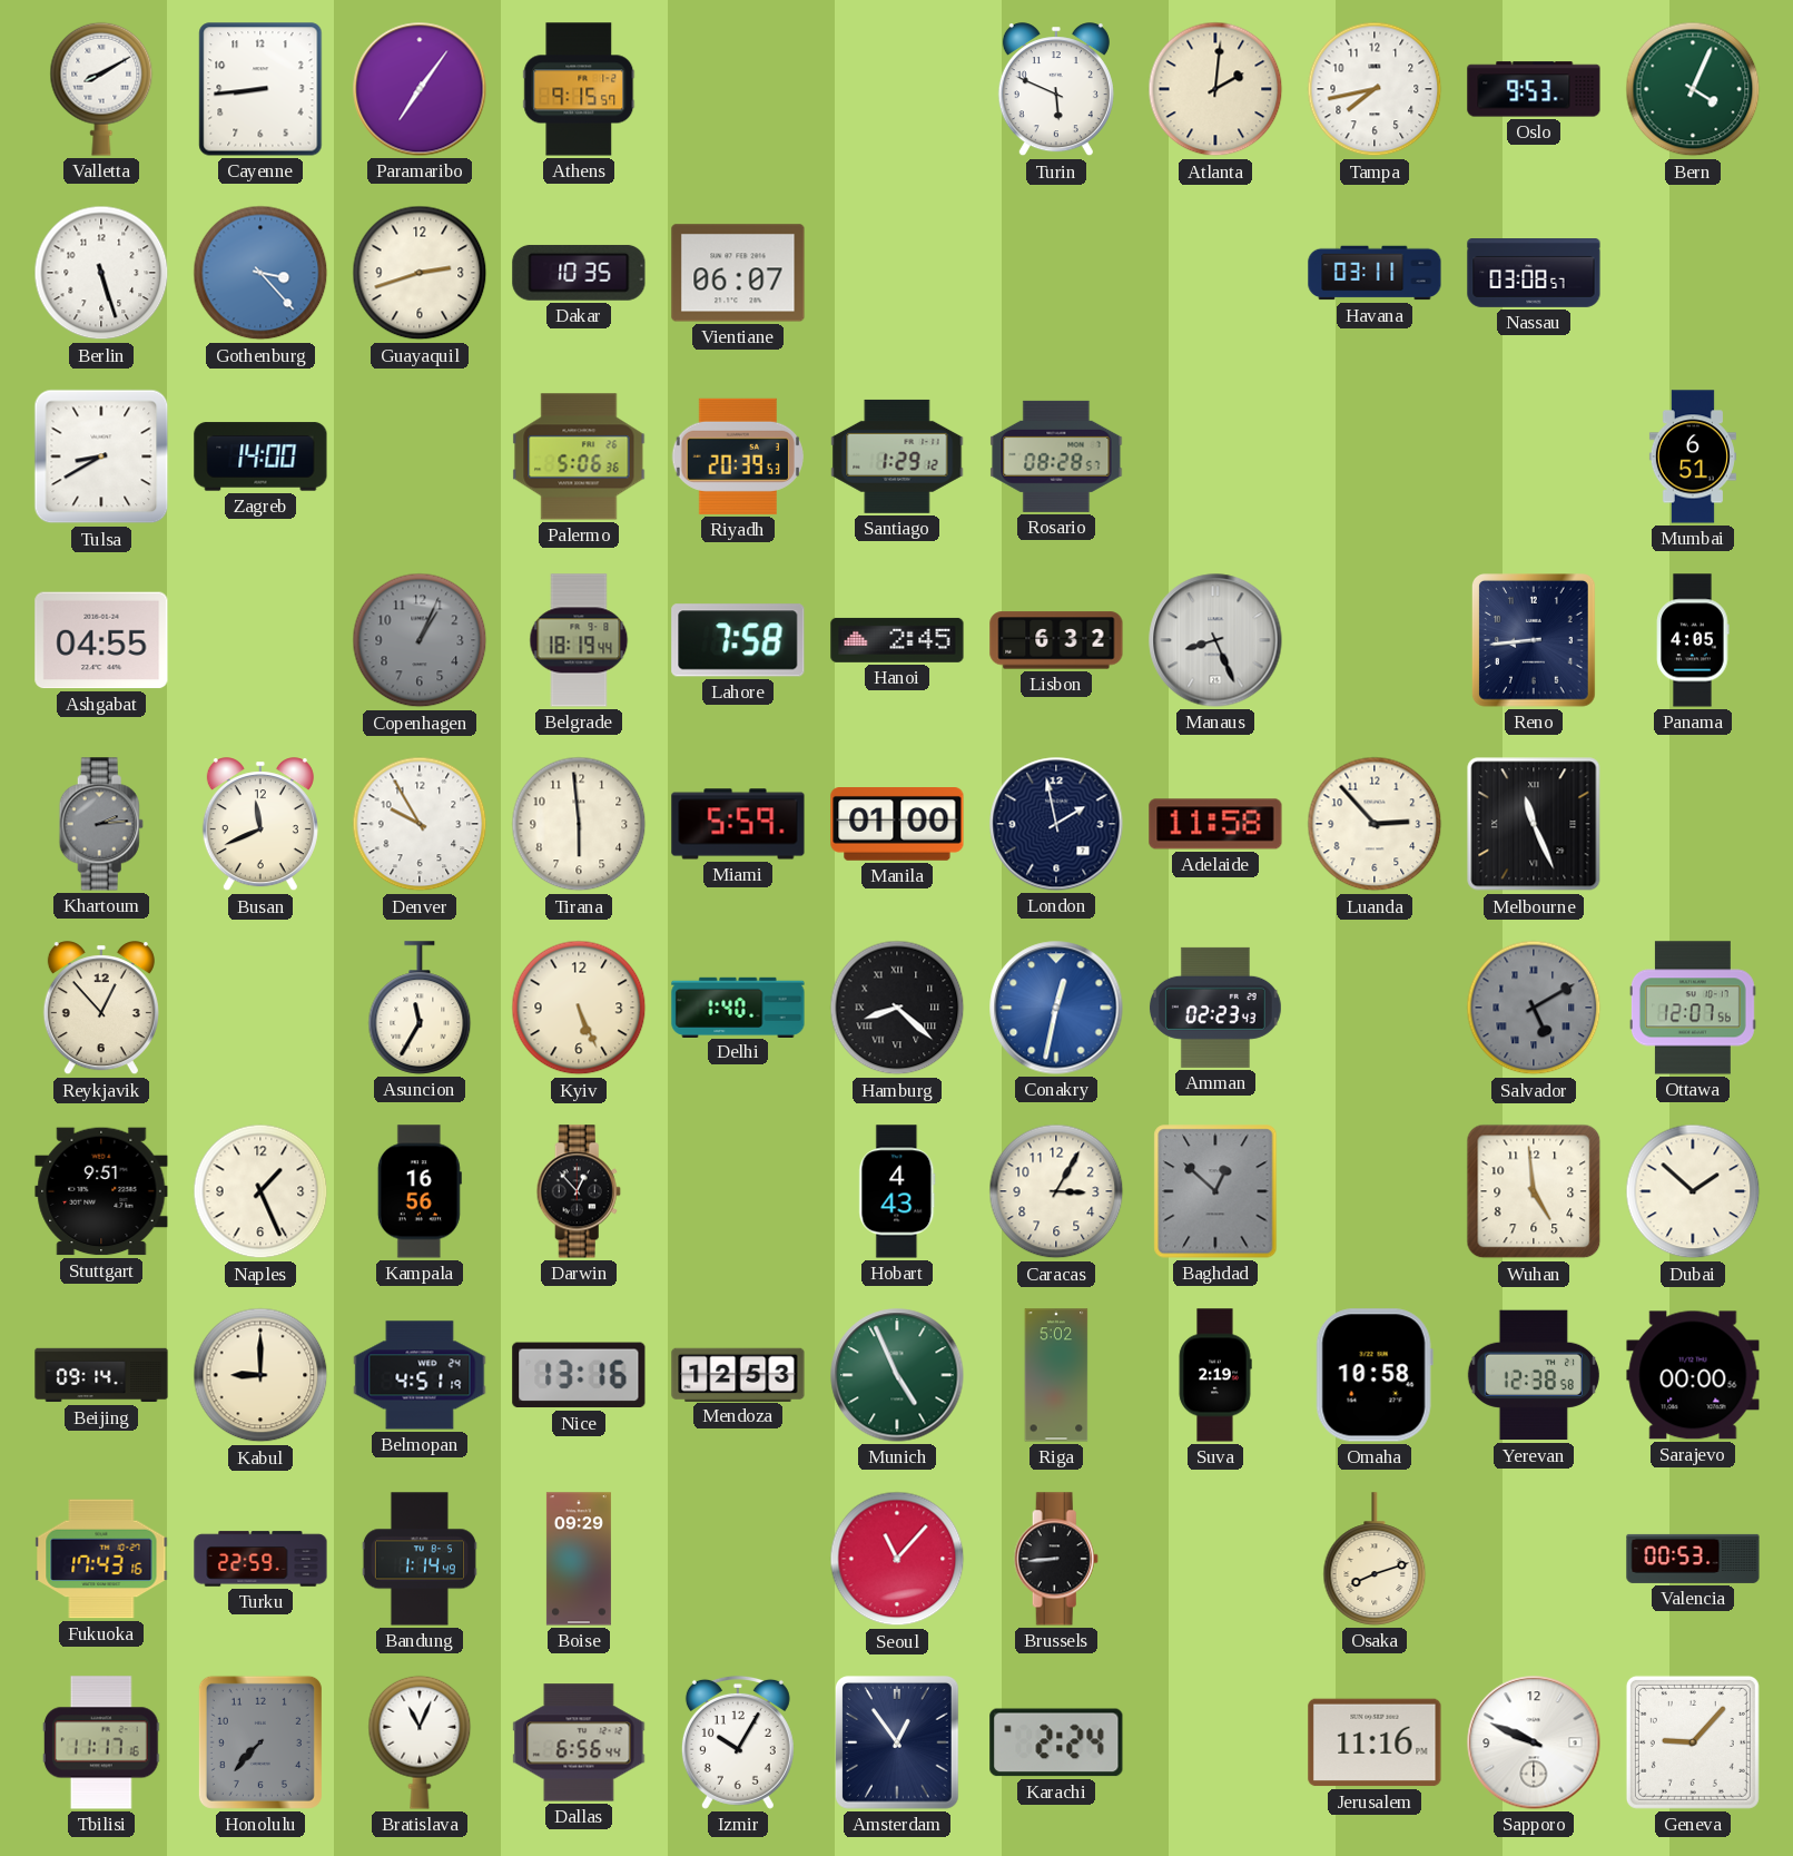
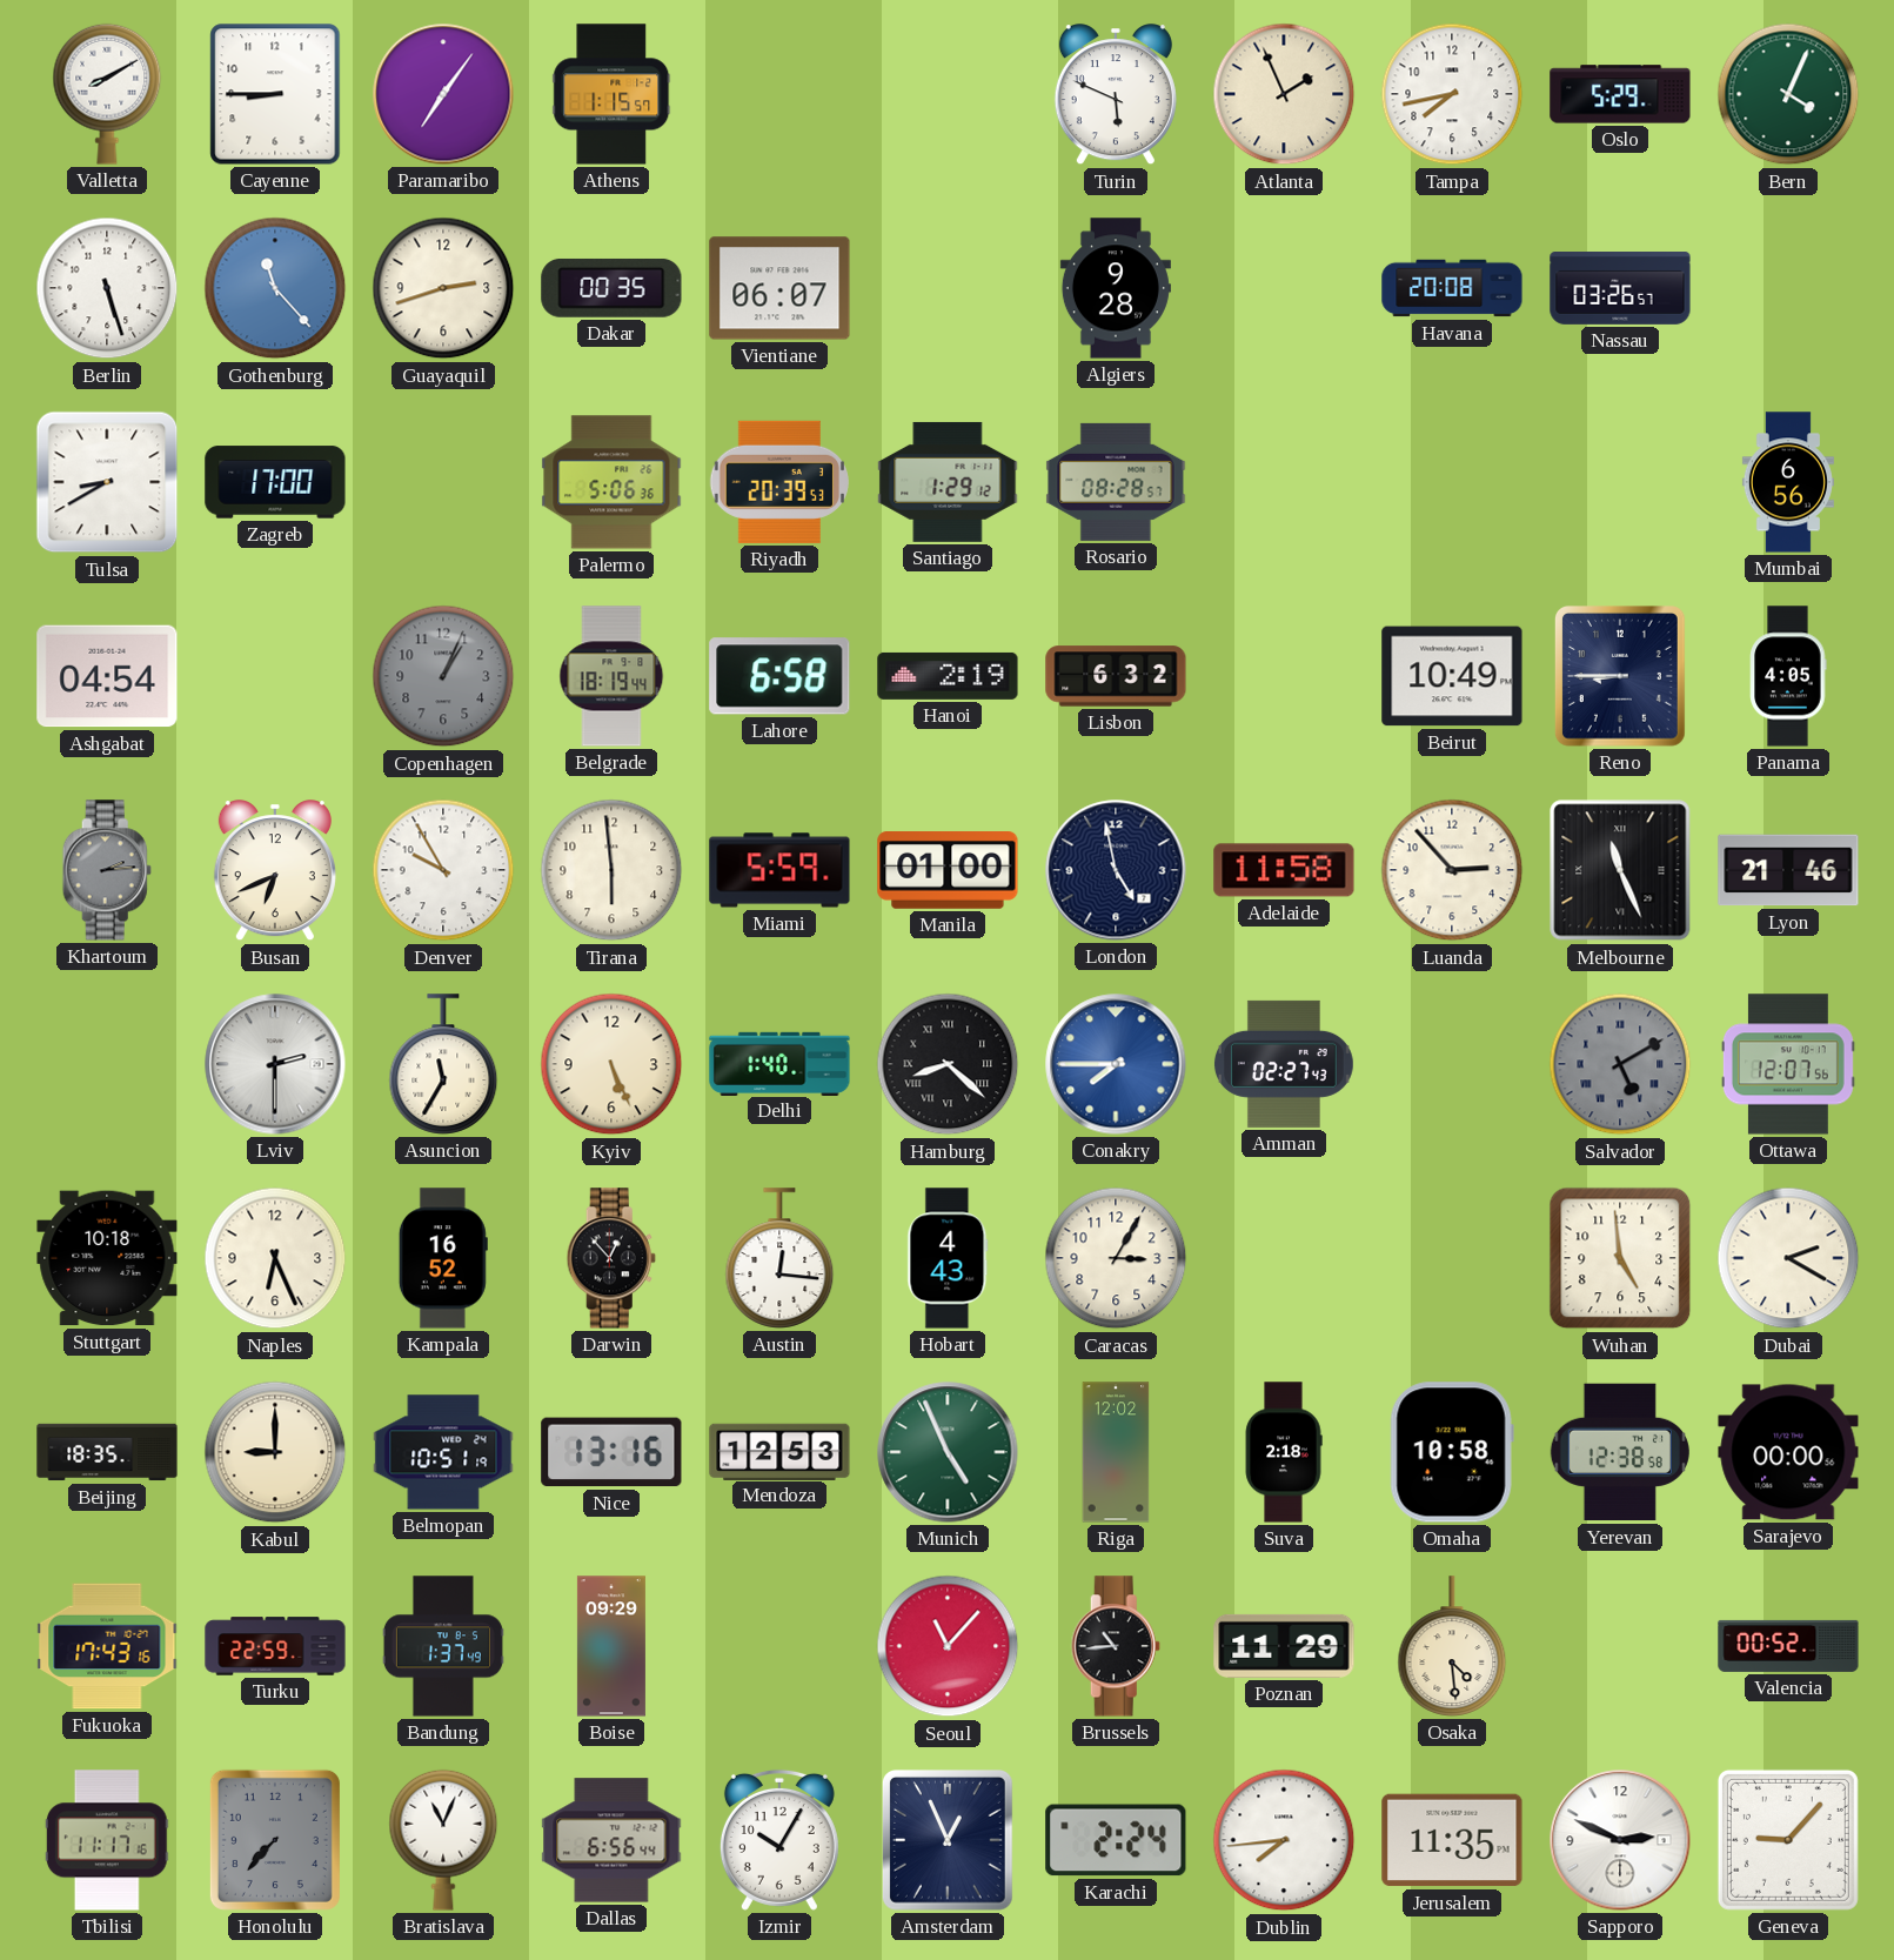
Cayenne: 8:44 -> 8:45 (275, 94)
Athens: 9:15 -> 1:15 (611, 94)
Atlanta: 2:01 -> 1:56 (1284, 94)
Oslo: 9:53 -> 5:29 (1620, 94)
Gothenburg: 3:23 -> 11:23 (275, 288)
Dakar: 10:35 -> 00:35 (611, 288)
Algiers: none -> 9:28 (1116, 288)
Havana: 03:11 -> 20:08 (1452, 288)
Nassau: 03:08 -> 03:26 (1620, 289)
Zagreb: 14:00 -> 17:00 (275, 482)
Mumbai: 6:51 -> 6:56 (1788, 482)
Ashgabat: 04:55 -> 04:54 (107, 676)
Lahore: 7:58 -> 6:58 (779, 676)
Hanoi: 2:45 -> 2:19 (948, 676)
Manaus: 8:26 -> none (1215, 640)
Beirut: none -> 10:49 (1452, 676)
Reno: 8:44 -> 8:45 (1621, 677)
Busan: 11:41 -> 6:41 (275, 871)
London: 1:58 -> 4:58 (1116, 870)
Lyon: none -> 21:46 (1788, 870)
Reykjavik: 12:53 -> none (101, 1009)
Lviv: none -> 2:30 (275, 1064)
Conakry: 12:32 -> 7:45 (1116, 1064)
Amman: 02:23 -> 02:27 (1284, 1064)
Stuttgart: 9:51 -> 10:18 (107, 1258)
Naples: 1:26 -> 6:26 (275, 1258)
Kampala: 16:56 -> 16:52 (443, 1258)
Austin: none -> 12:16 (779, 1258)
Baghdad: 12:52 -> none (1215, 1191)
Dubai: 1:52 -> 2:20 (1788, 1258)
Beijing: 09:14 -> 18:35 (107, 1452)
Belmopan: 4:51 -> 10:51 (443, 1452)
Riga: 5:02 -> 12:02 (1116, 1452)
Suva: 2:19 -> 2:18 (1284, 1452)
Bandung: 1:14 -> 1:37 (443, 1646)
Brussels: 8:44 -> 10:44 (1116, 1646)
Poznan: none -> 11:29 (1284, 1646)
Osaka: 8:12 -> 4:29 (1452, 1646)
Valencia: 00:53 -> 00:52 (1788, 1646)
Amsterdam: 12:54 -> 12:56 (949, 1841)
Dublin: none -> 7:44 (1284, 1840)
Jerusalem: 11:16 -> 11:35 (1452, 1840)
Sapporo: 9:49 -> 2:49 (1620, 1840)
